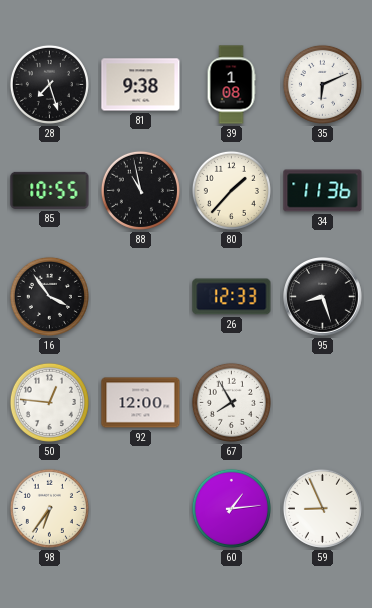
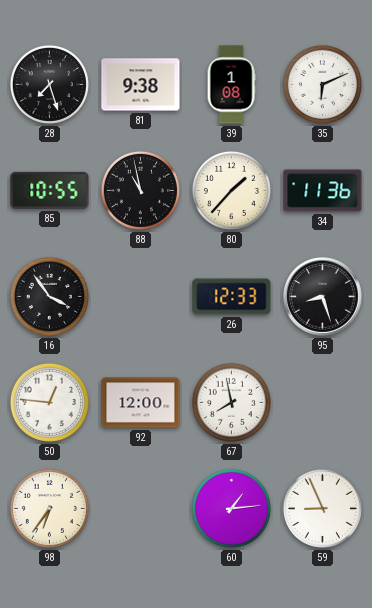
67: 7:55 -> 7:58 (231, 402)
